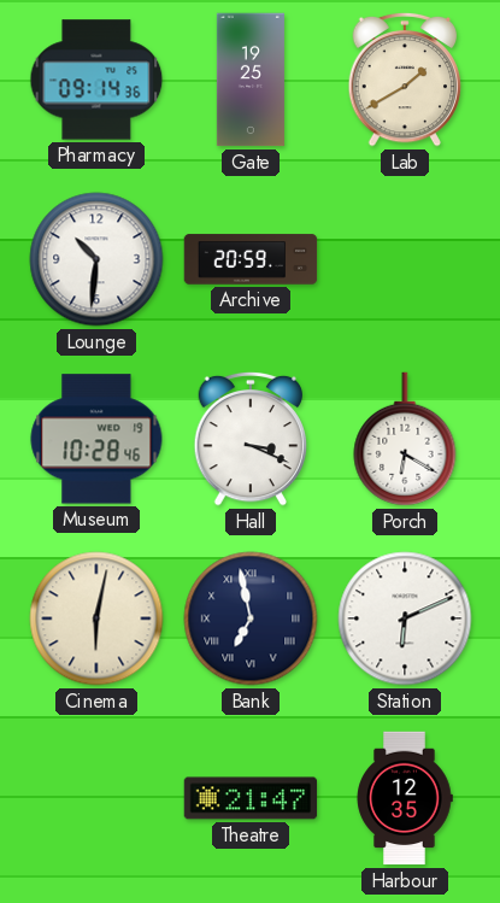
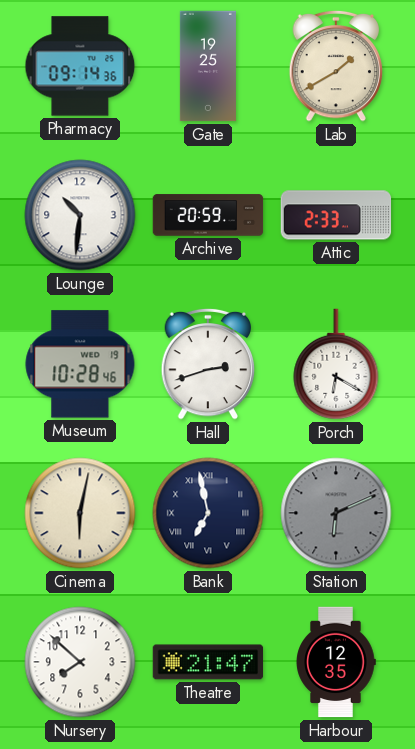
Attic: none -> 2:33 (336, 215)
Hall: 3:19 -> 2:42 (208, 364)
Station dial: white -> grey (336, 513)
Nursery: none -> 7:52 (80, 662)
